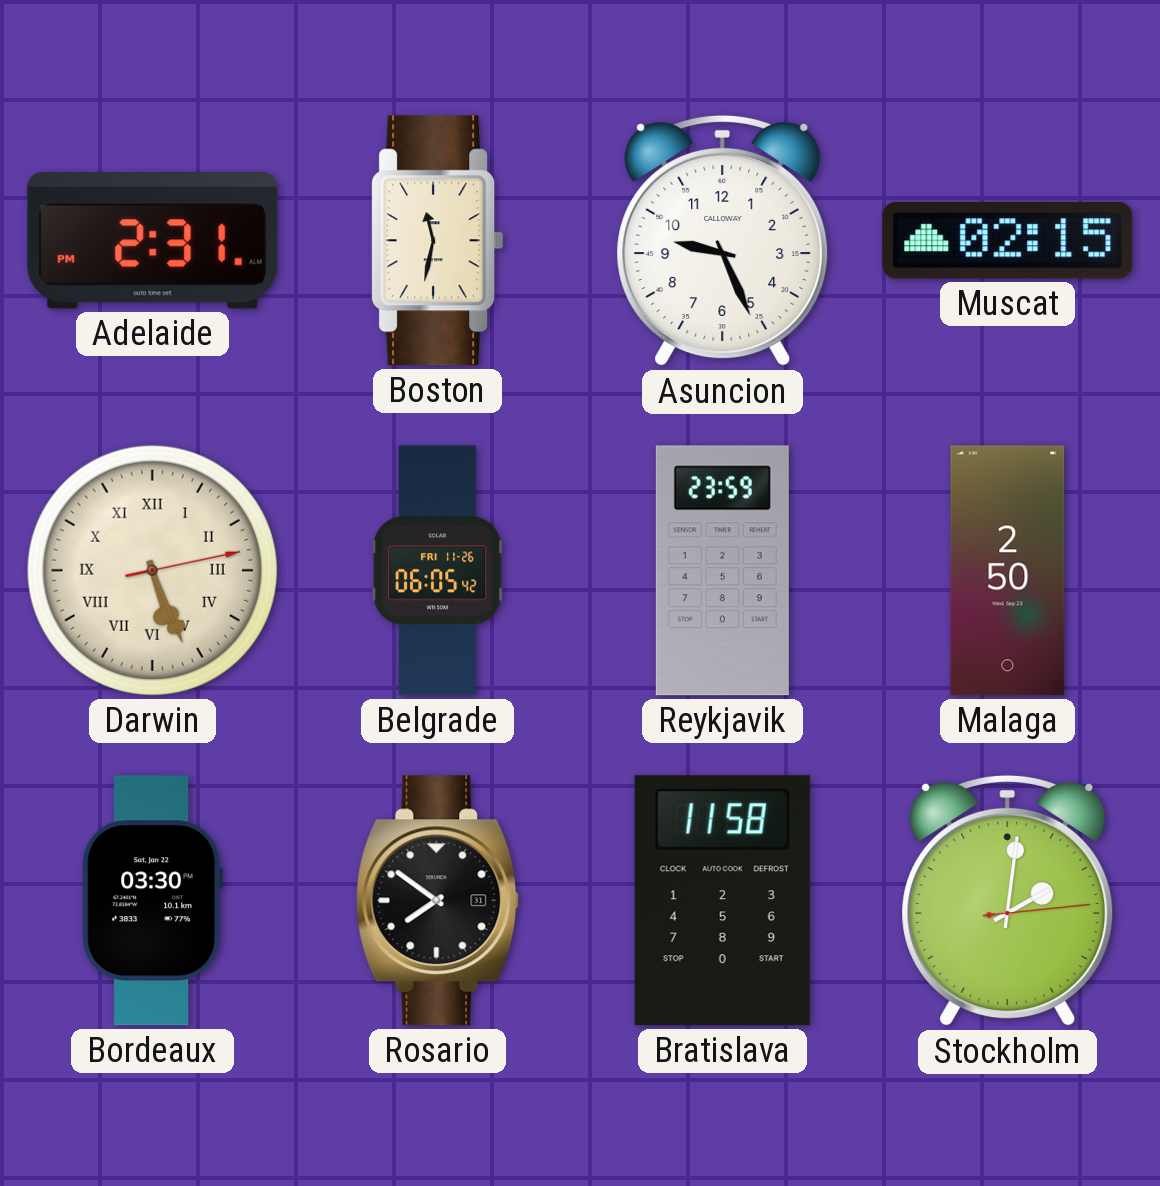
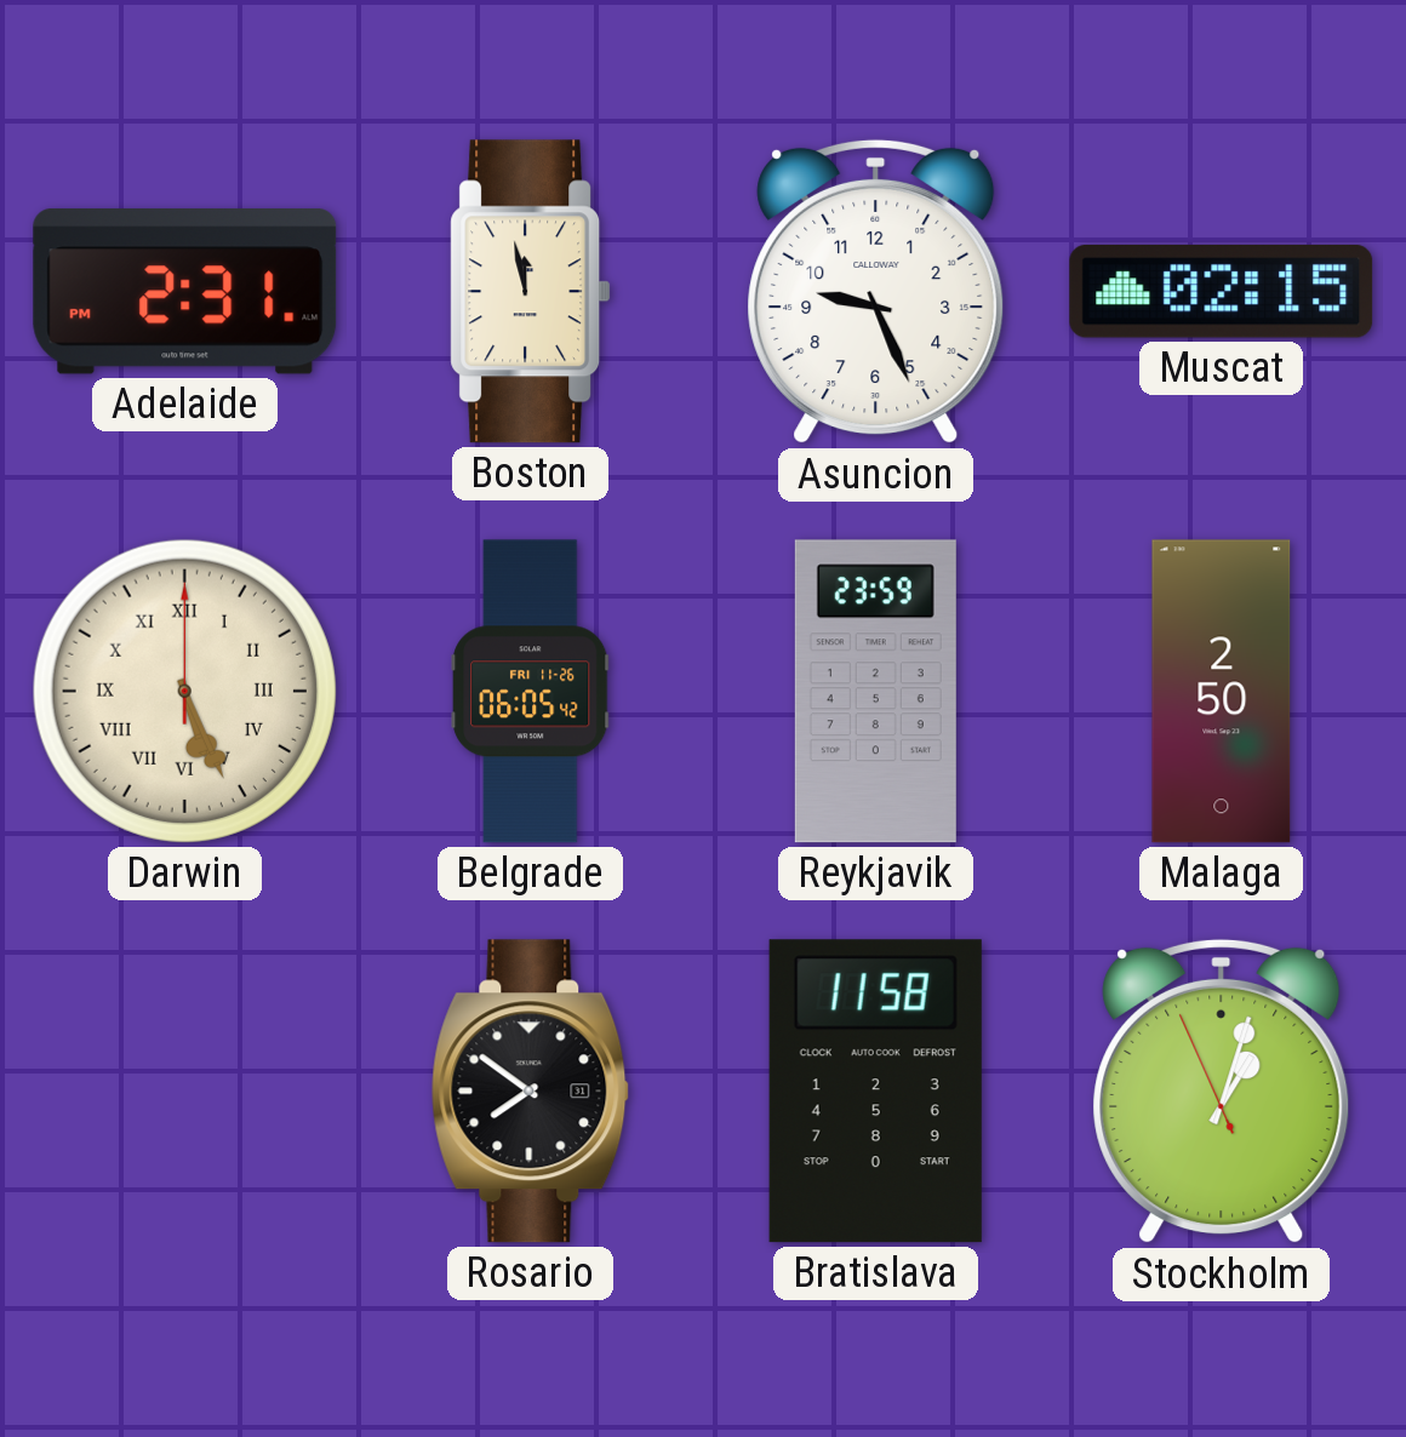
Boston: 11:32 -> 11:58 (531, 292)
Darwin: 5:26:13 -> 5:26:00 (184, 691)
Bordeaux: 03:30 -> none (152, 901)
Stockholm: 2:01 -> 1:02 (1222, 1092)
